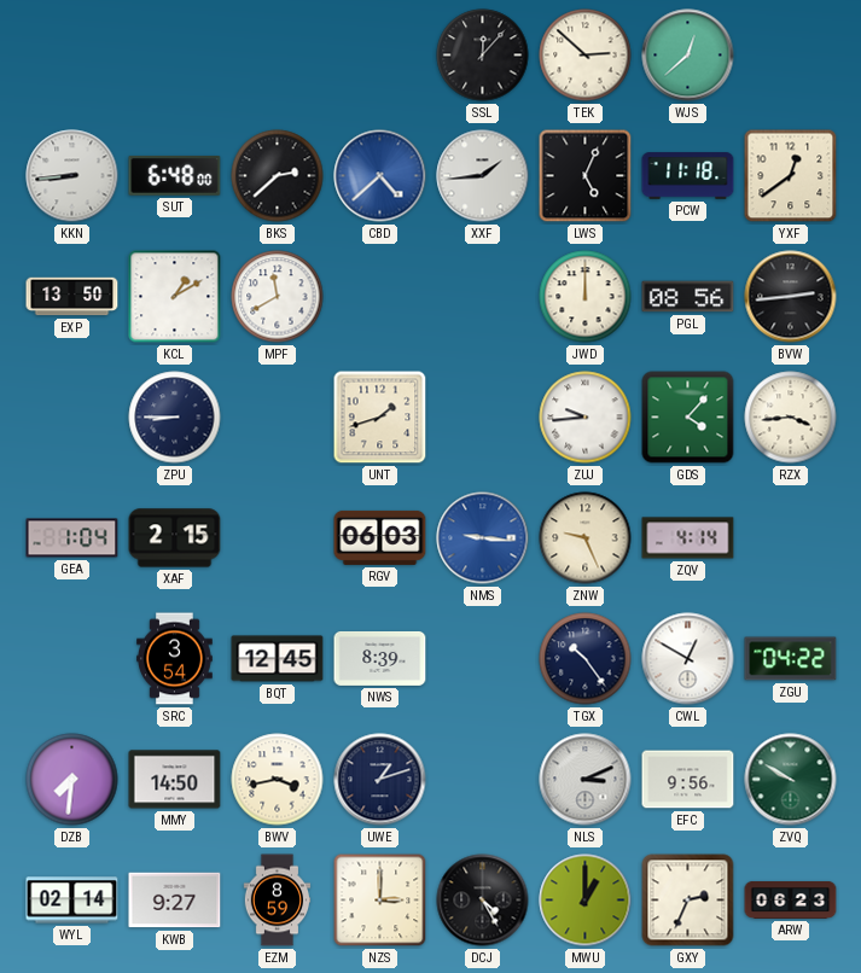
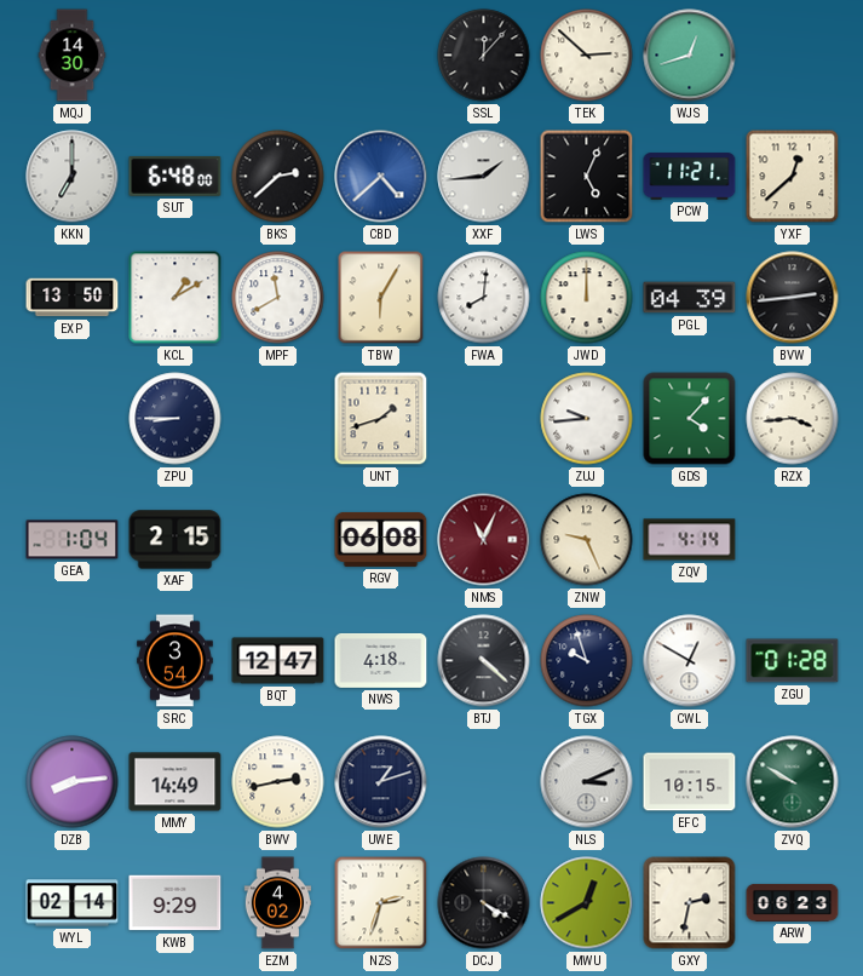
MQJ: none -> 14:30 (73, 56)
WJS: 12:38 -> 12:42 (690, 56)
KKN: 8:44 -> 7:00 (73, 177)
PCW: 11:18 -> 11:21 (690, 177)
YXF: 12:39 -> 12:38 (793, 177)
TBW: none -> 6:05 (381, 298)
FWA: none -> 8:01 (484, 298)
PGL: 08:56 -> 04:39 (690, 298)
RGV: 06:03 -> 06:08 (381, 539)
NMS: 9:16 -> 11:04 (484, 540)
NMS dial: blue -> burgundy (484, 540)
BQT: 12:45 -> 12:47 (278, 661)
NWS: 8:39 -> 4:18 (381, 660)
BTJ: none -> 4:22 (484, 661)
TGX: 10:24 -> 9:57 (587, 661)
ZGU: 04:22 -> 01:28 (793, 661)
DZB: 7:31 -> 8:14 (73, 782)
MMY: 14:50 -> 14:49 (176, 782)
BWV: 3:43 -> 2:43 (278, 782)
EFC: 9:56 -> 10:15 (690, 782)
KWB: 9:27 -> 9:29 (176, 903)
EZM: 8:59 -> 4:02 (278, 903)
NZS: 3:00 -> 2:33 (381, 903)
DCJ: 4:25 -> 4:20 (484, 903)
MWU: 1:00 -> 12:40 (587, 903)
GXY: 2:34 -> 2:32 (690, 903)
